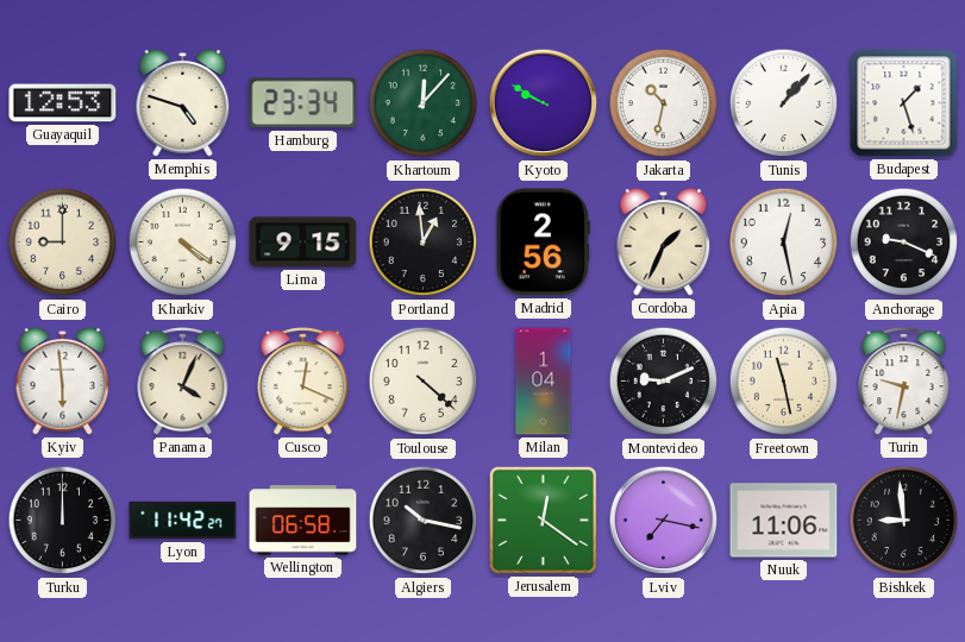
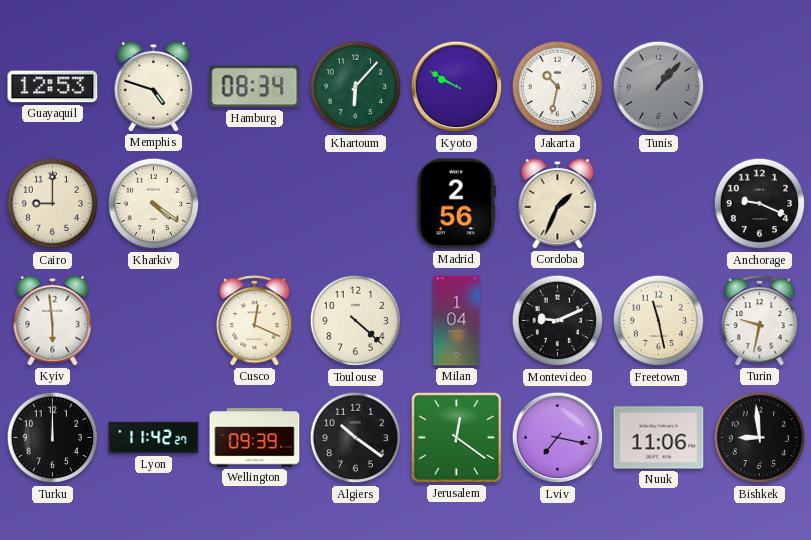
Hamburg: 23:34 -> 08:34 (255, 87)
Khartoum: 12:07 -> 6:07 (356, 87)
Tunis dial: white -> grey (659, 87)
Budapest: 1:27 -> none (904, 103)
Lima: 9:15 -> none (303, 243)
Portland: 12:59 -> none (424, 243)
Apia: 12:28 -> none (784, 243)
Panama: 4:04 -> none (183, 382)
Wellington: 06:58 -> 09:39 (255, 438)
Algiers: 10:17 -> 10:21 (356, 438)
